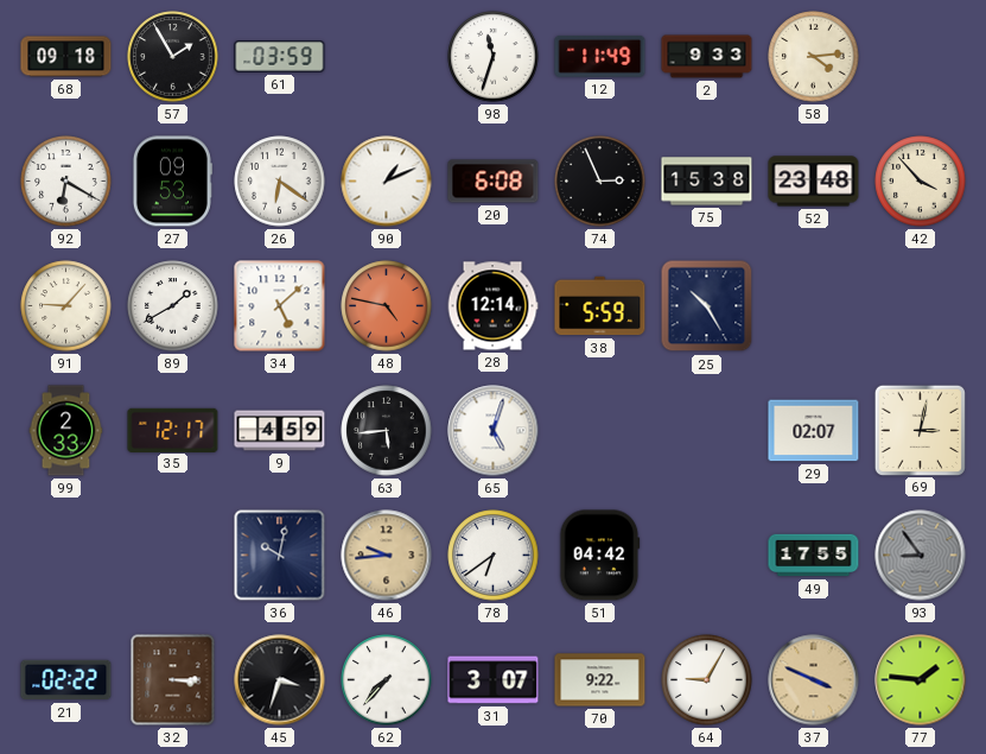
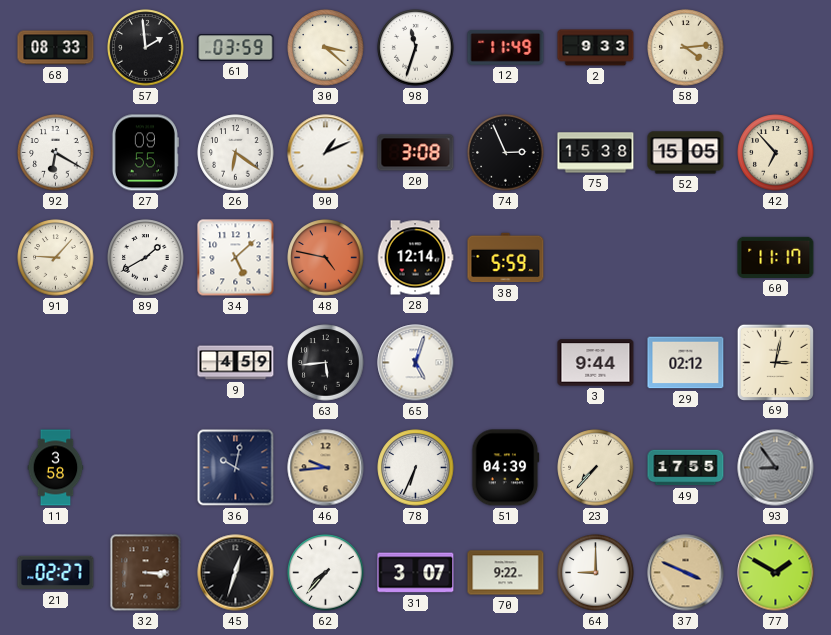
68: 09:18 -> 08:33 (56, 48)
57: 1:55 -> 1:59 (146, 48)
30: none -> 3:22 (326, 48)
27: 09:53 -> 09:55 (145, 153)
20: 6:08 -> 3:08 (416, 153)
52: 23:48 -> 15:05 (686, 153)
42: 3:53 -> 6:53 (776, 153)
25: 10:25 -> none (707, 306)
60: none -> 11:17 (776, 257)
99: 2:33 -> none (66, 431)
35: 12:17 -> none (173, 430)
3: none -> 9:44 (596, 363)
29: 02:07 -> 02:12 (686, 363)
11: none -> 3:58 (56, 468)
78: 6:39 -> 6:34 (416, 468)
51: 04:42 -> 04:39 (506, 468)
23: none -> 7:37 (596, 468)
21: 02:22 -> 02:27 (56, 573)
45: 3:33 -> 12:33 (236, 573)
64: 9:05 -> 9:00 (596, 573)
77: 1:46 -> 1:50 (776, 573)
